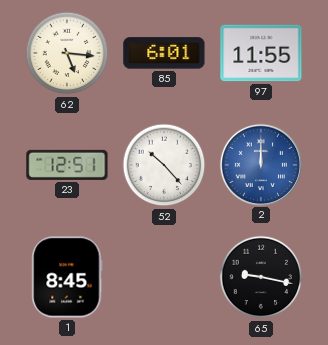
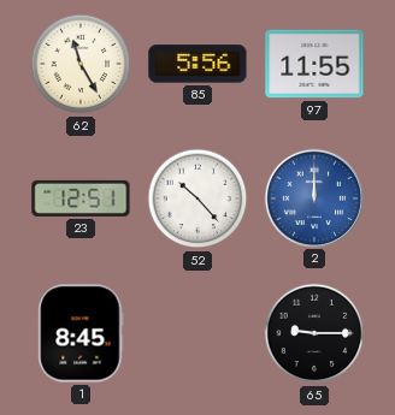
62: 5:16 -> 11:25 (81, 64)
85: 6:01 -> 5:56 (197, 64)
65: 9:17 -> 9:15 (314, 333)
